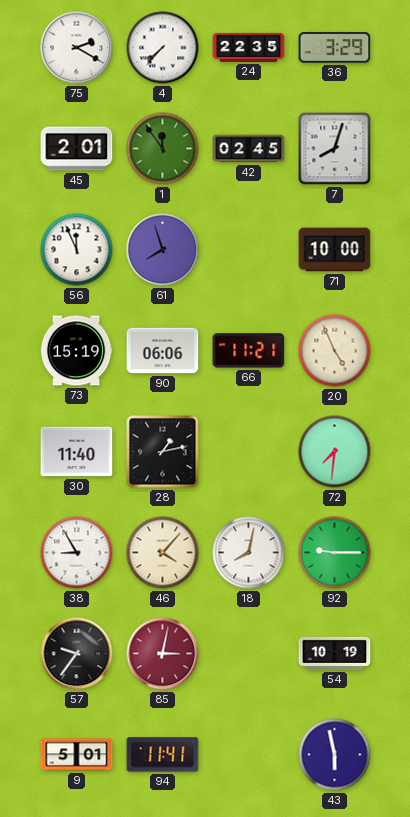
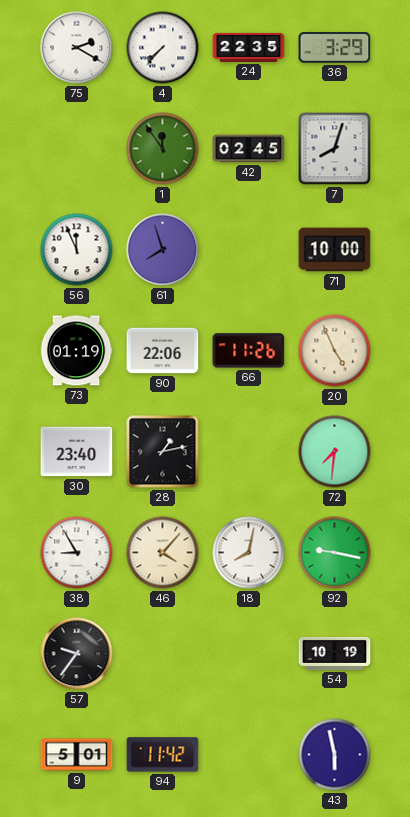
45: 2:01 -> none (77, 149)
73: 15:19 -> 01:19 (76, 351)
90: 06:06 -> 22:06 (163, 351)
66: 11:21 -> 11:26 (249, 351)
30: 11:40 -> 23:40 (77, 452)
92: 9:15 -> 9:17 (335, 553)
85: 3:02 -> none (163, 654)
94: 11:41 -> 11:42 (163, 755)
